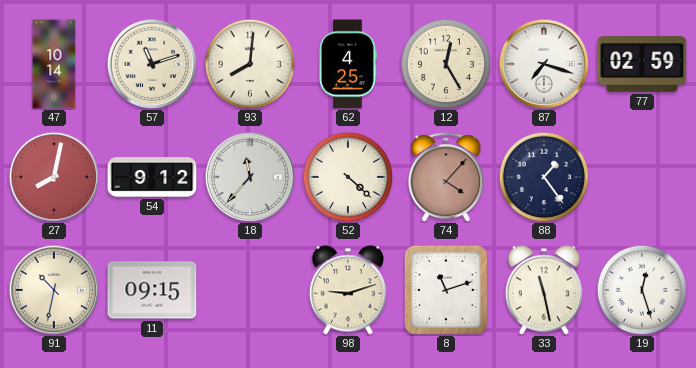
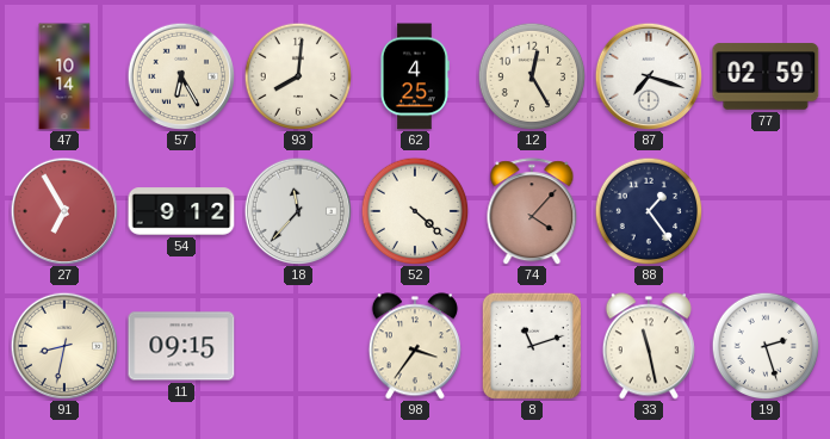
57: 11:12 -> 6:25 (181, 76)
27: 8:02 -> 6:55 (64, 211)
91: 10:32 -> 8:32 (64, 346)
98: 9:12 -> 3:36 (415, 346)
19: 12:27 -> 2:27 (766, 346)
